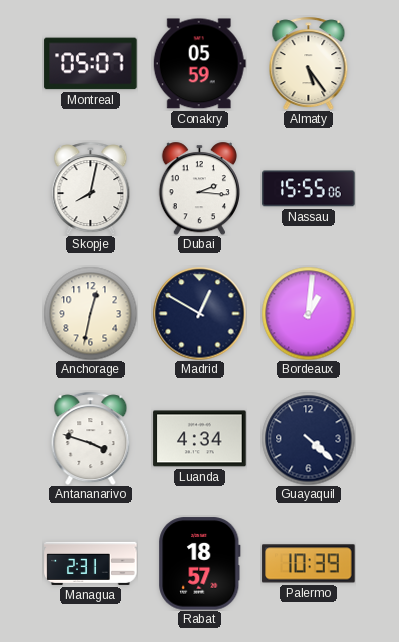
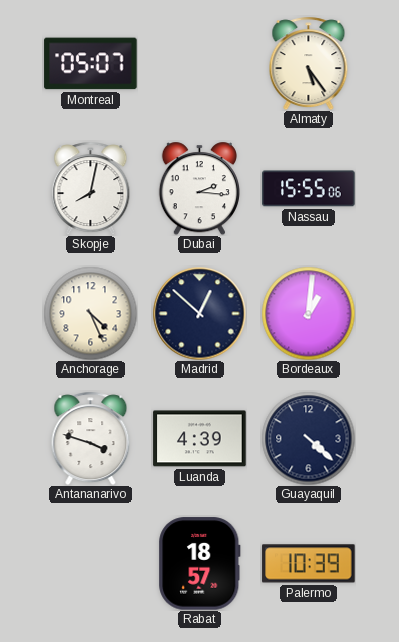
Conakry: 05:59 -> none (199, 64)
Anchorage: 12:32 -> 4:26 (90, 313)
Madrid: 12:50 -> 12:52 (199, 313)
Luanda: 4:34 -> 4:39 (200, 439)
Managua: 2:31 -> none (91, 563)
